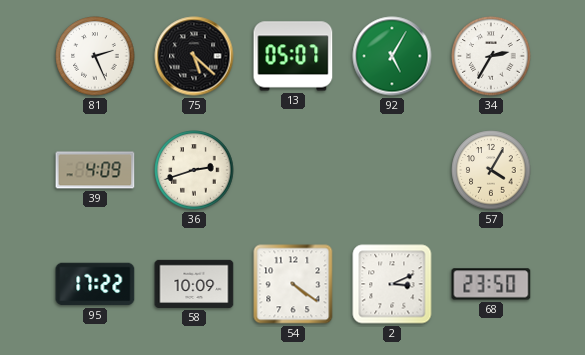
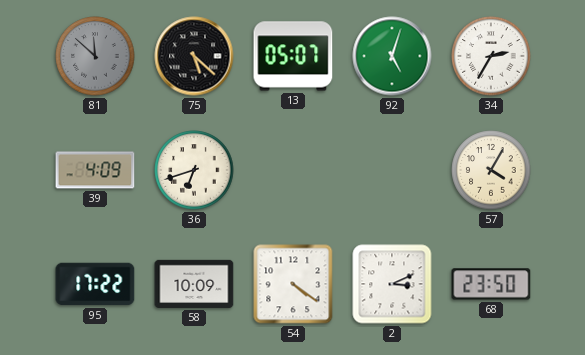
81: 2:26 -> 11:52 (95, 56)
81 dial: white -> grey (95, 56)
92: 5:05 -> 5:03 (392, 56)
36: 2:42 -> 6:42 (194, 170)
